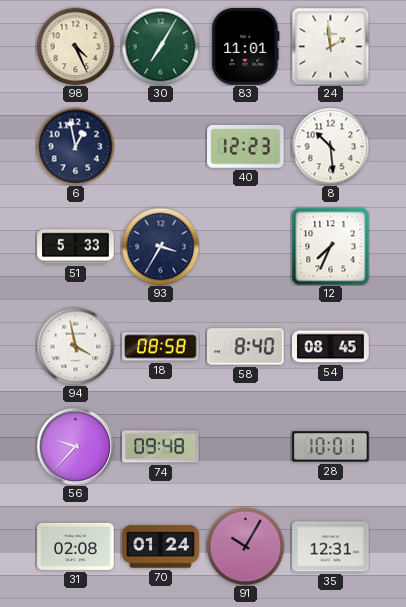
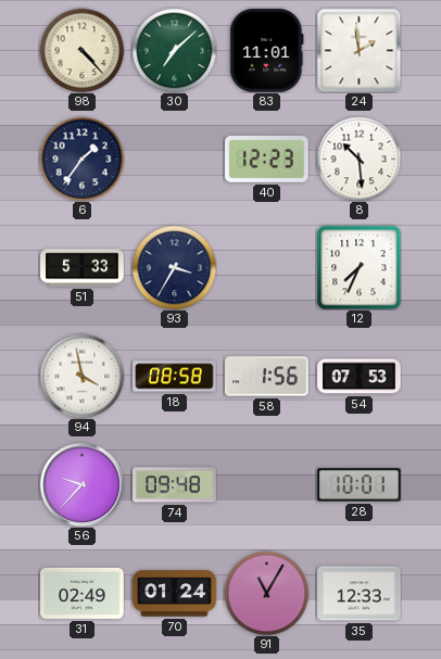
98: 4:26 -> 4:23 (81, 50)
30: 7:05 -> 7:08 (174, 50)
6: 12:58 -> 1:36 (81, 159)
58: 8:40 -> 1:56 (267, 377)
54: 08:45 -> 07:53 (360, 377)
31: 02:08 -> 02:49 (83, 593)
91: 10:05 -> 11:05 (266, 593)
35: 12:31 -> 12:33 (360, 594)
